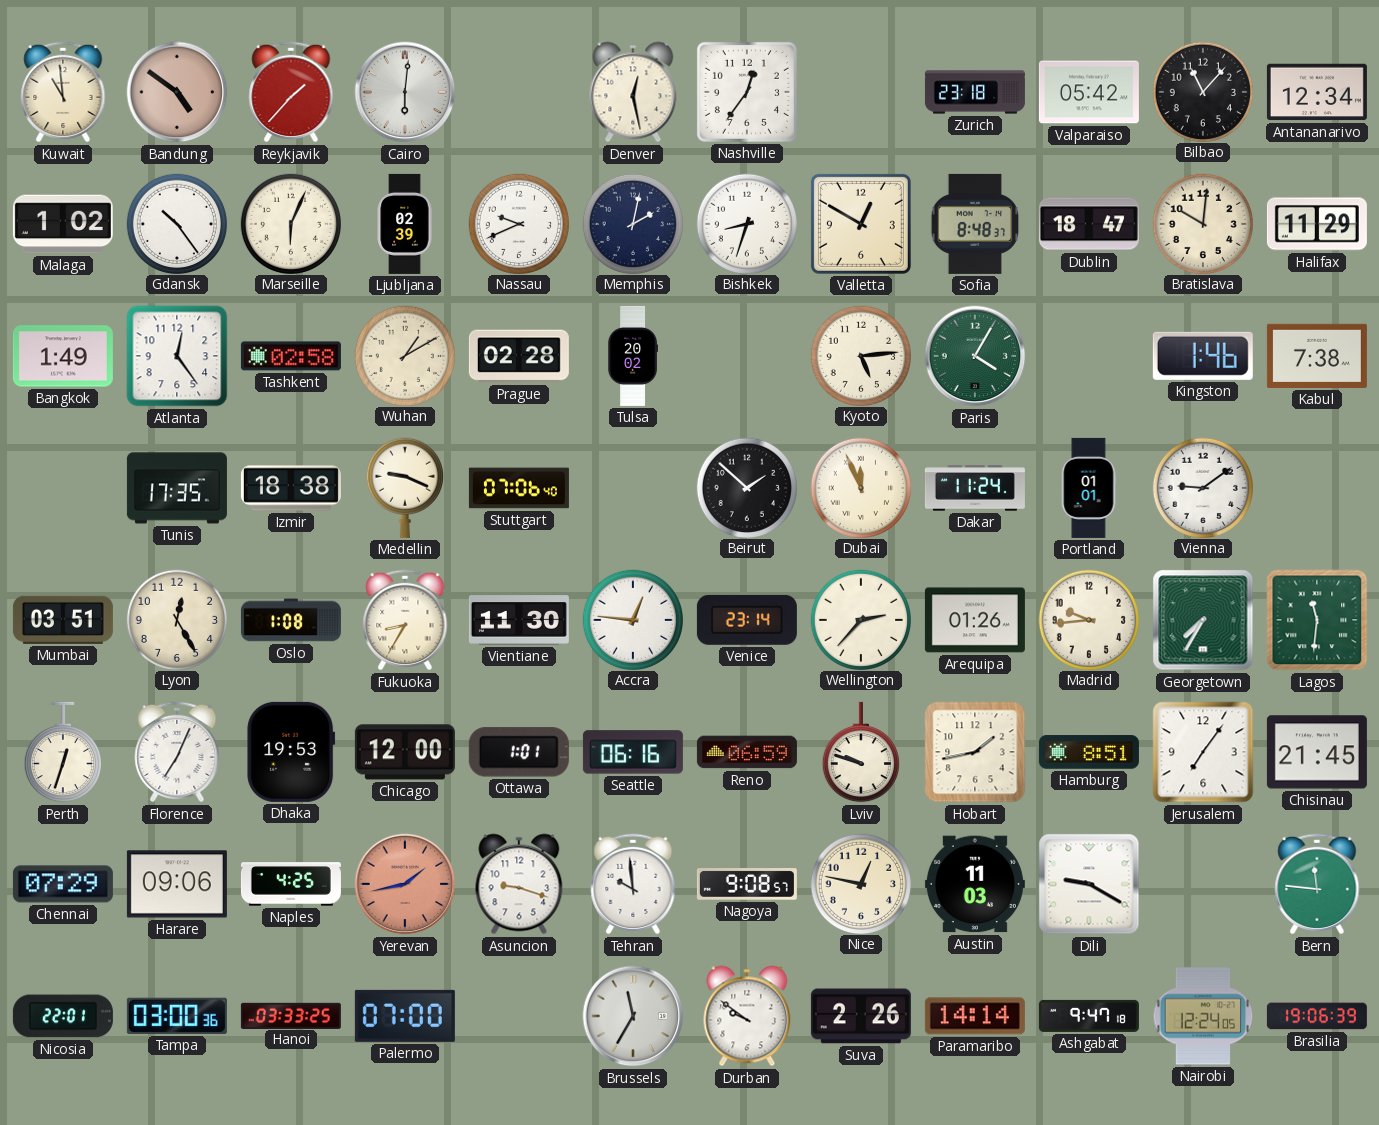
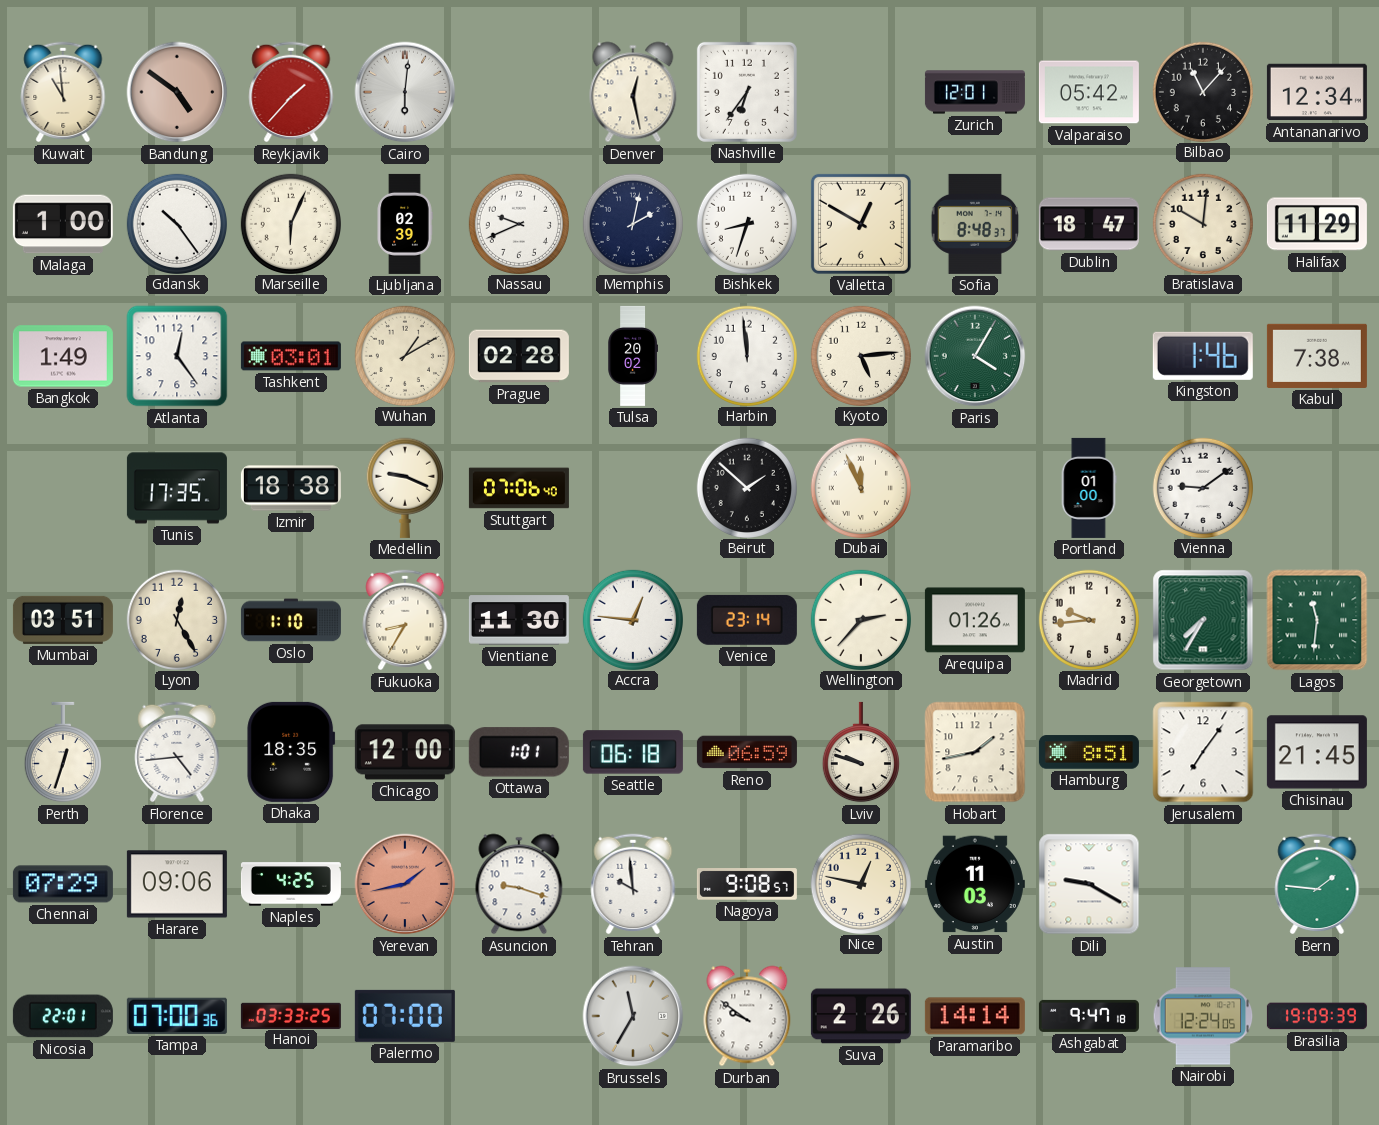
Nashville: 12:36 -> 6:36 (747, 92)
Zurich: 23:18 -> 12:01 (975, 92)
Malaga: 1:02 -> 1:00 (63, 224)
Tashkent: 02:58 -> 03:01 (291, 356)
Harbin: none -> 11:59 (746, 355)
Dakar: 11:24 -> none (975, 488)
Portland: 01:01 -> 01:00 (1089, 488)
Oslo: 1:08 -> 1:10 (291, 620)
Florence: 7:04 -> 4:44 (177, 752)
Dhaka: 19:53 -> 18:35 (291, 752)
Seattle: 06:16 -> 06:18 (633, 752)
Bern: 11:46 -> 1:46 (1317, 884)
Tampa: 03:00 -> 07:00 (177, 1016)
Brasilia: 19:06 -> 19:09 (1317, 1016)
